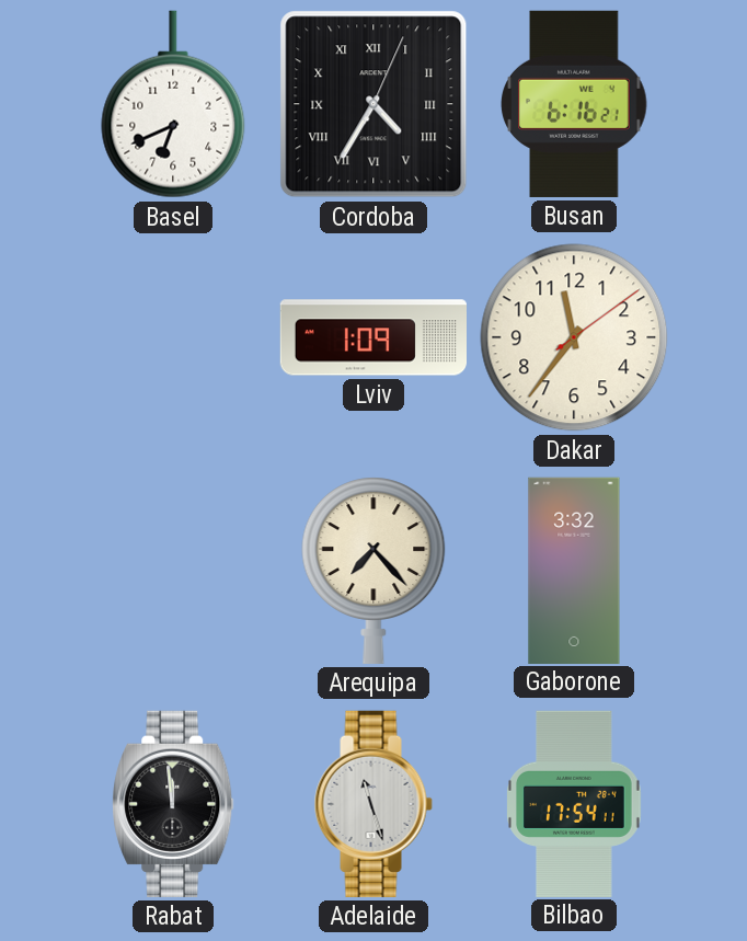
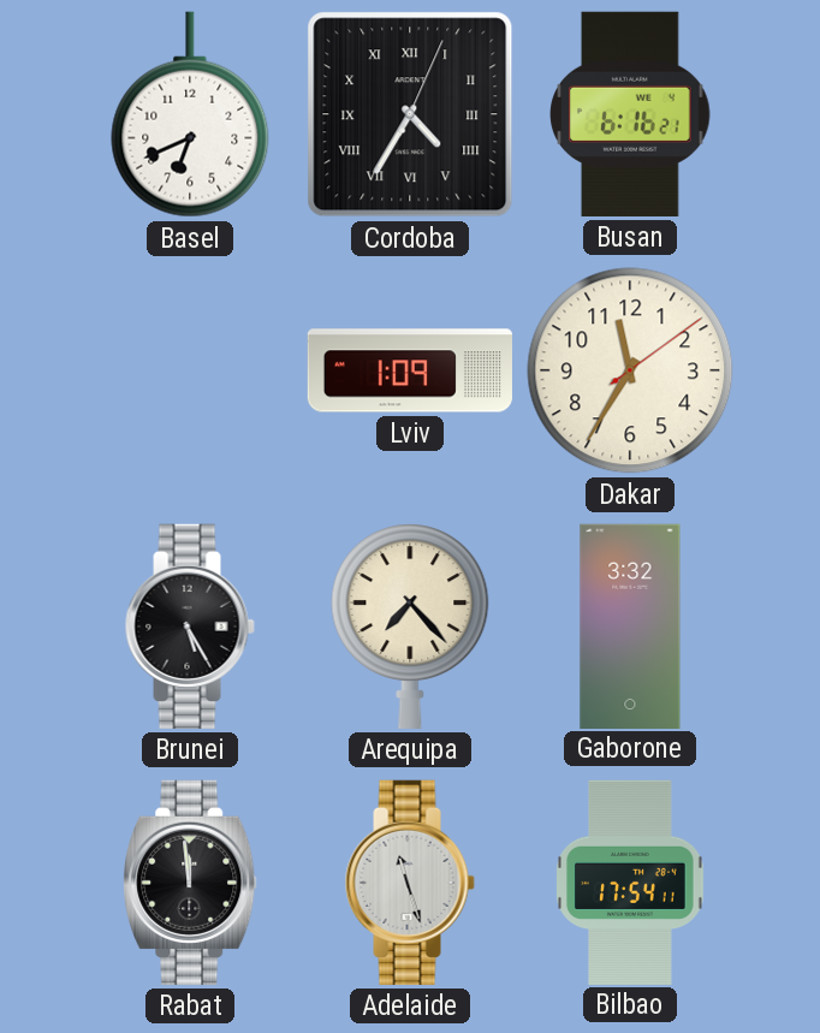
Dakar: 11:36 -> 11:35 (630, 370)
Brunei: none -> 5:25 (190, 627)
